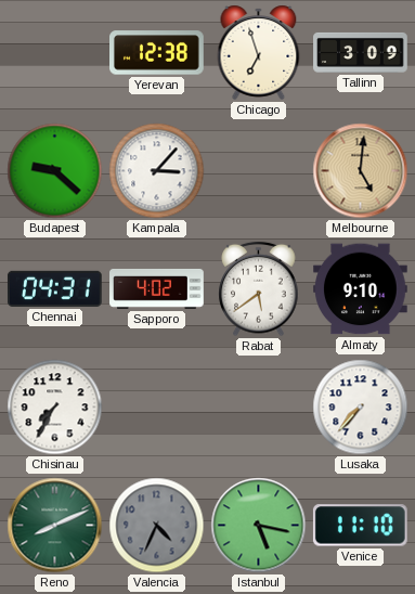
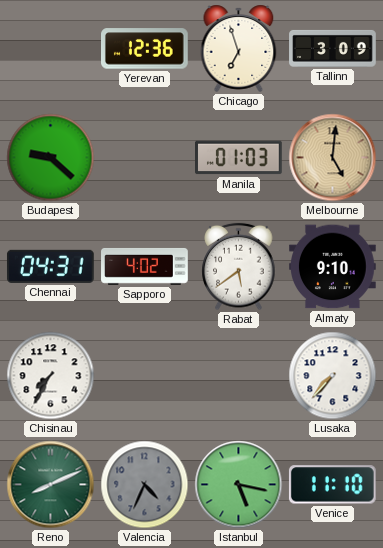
Yerevan: 12:38 -> 12:36 (145, 49)
Kampala: 3:07 -> none (157, 171)
Manila: none -> 01:03 (239, 158)
